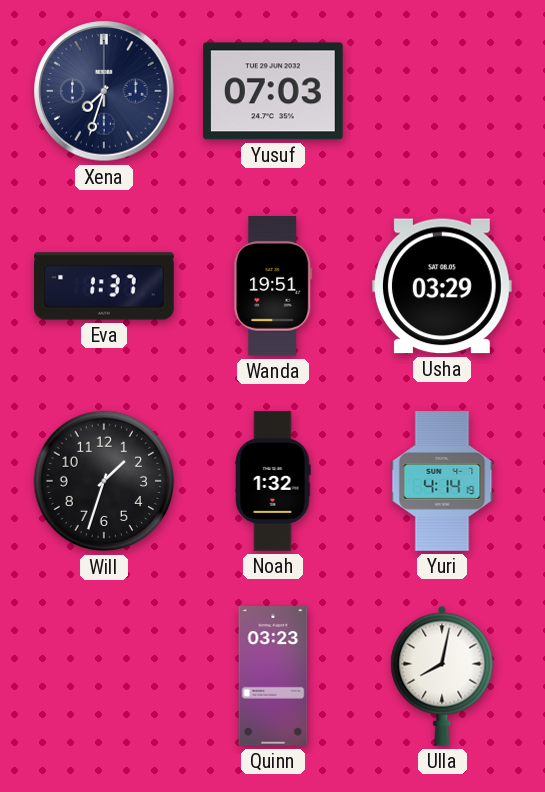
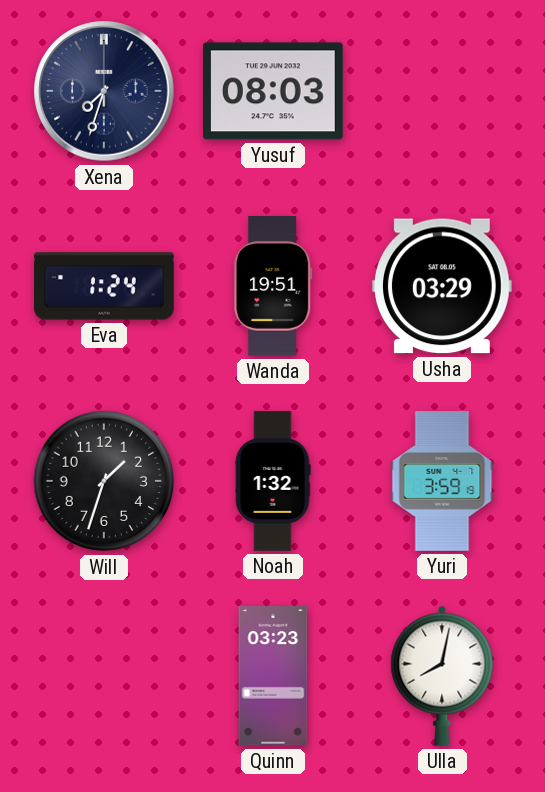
Yusuf: 07:03 -> 08:03 (274, 91)
Eva: 1:37 -> 1:24 (104, 286)
Yuri: 4:14 -> 3:59 (442, 481)
